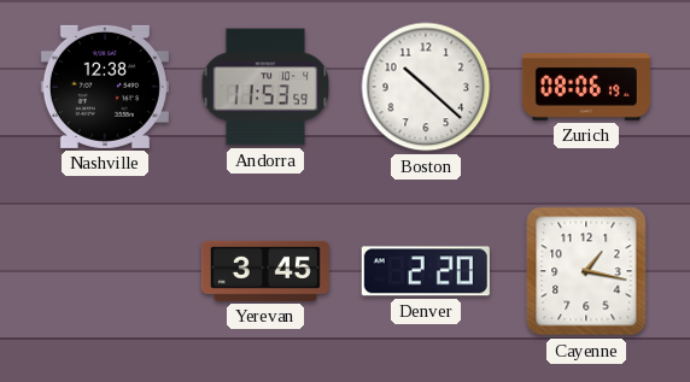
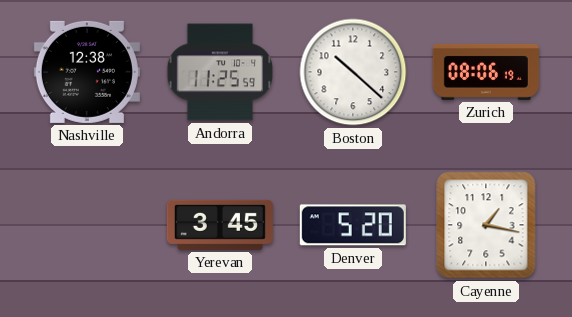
Andorra: 11:53 -> 11:25 (219, 72)
Denver: 2:20 -> 5:20 (353, 225)
